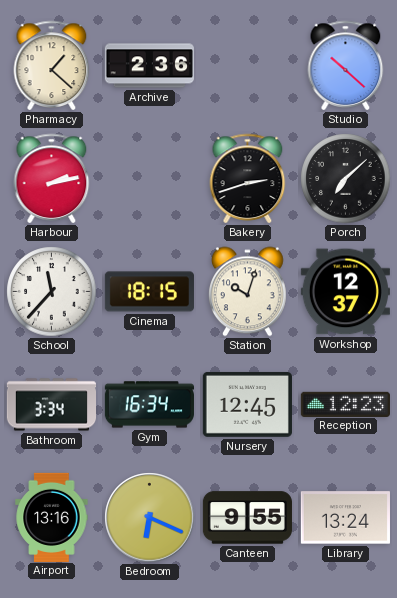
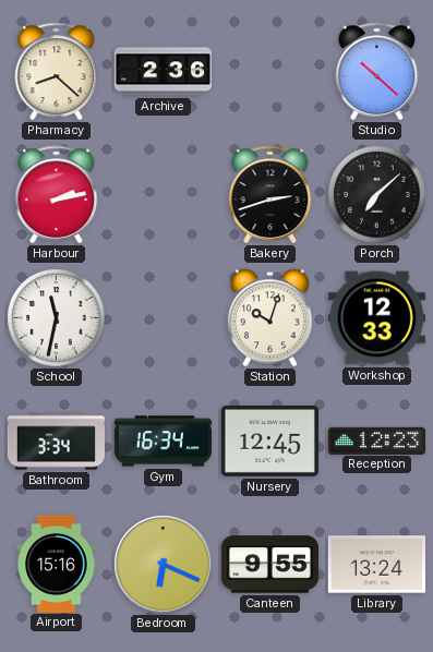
Pharmacy: 1:22 -> 8:22 (57, 71)
School: 11:37 -> 11:32 (57, 318)
Cinema: 18:15 -> none (149, 292)
Workshop: 12:37 -> 12:33 (376, 318)
Airport: 13:16 -> 15:16 (57, 564)
